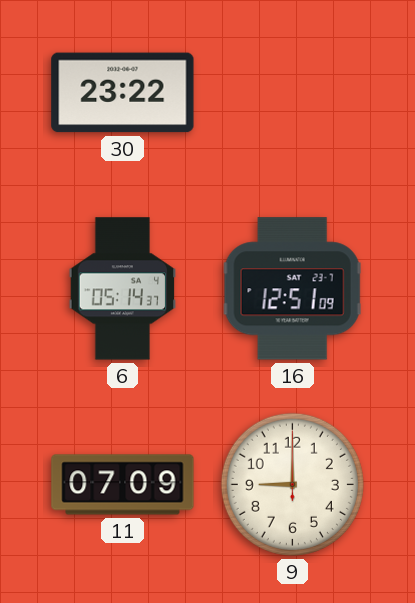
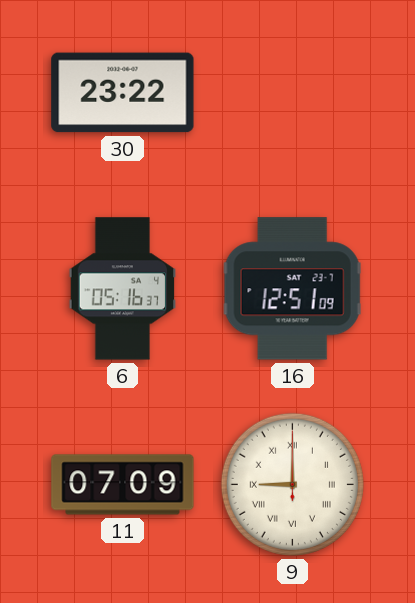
6: 05:14 -> 05:16 (123, 289)
9 numerals: Arabic -> Roman (292, 484)
